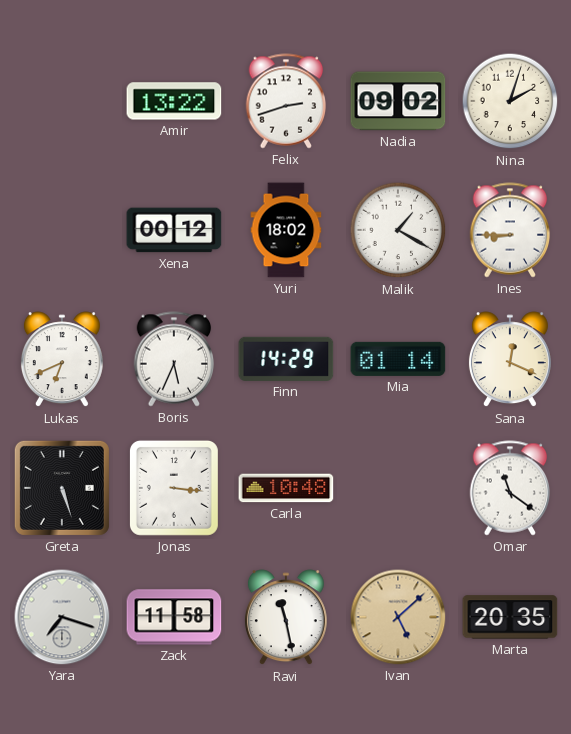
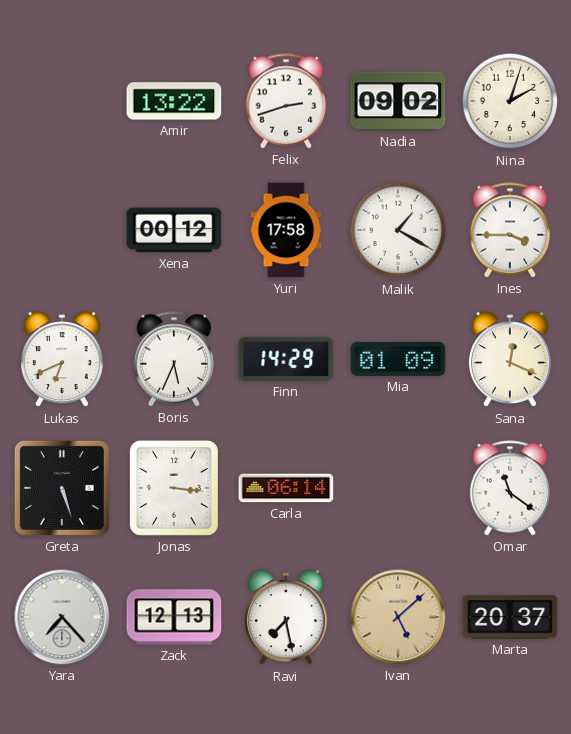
Yuri: 18:02 -> 17:58 (286, 230)
Ines: 8:45 -> 3:45 (510, 230)
Mia: 01:14 -> 01:09 (398, 359)
Carla: 10:48 -> 06:14 (286, 488)
Yara: 7:18 -> 7:23 (62, 617)
Zack: 11:58 -> 12:13 (174, 617)
Ravi: 11:28 -> 7:28 (286, 618)
Marta: 20:35 -> 20:37 (510, 617)
